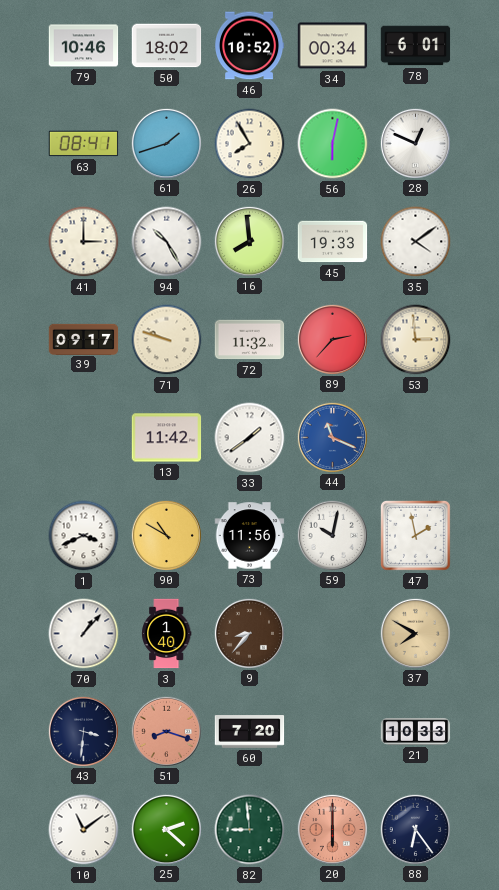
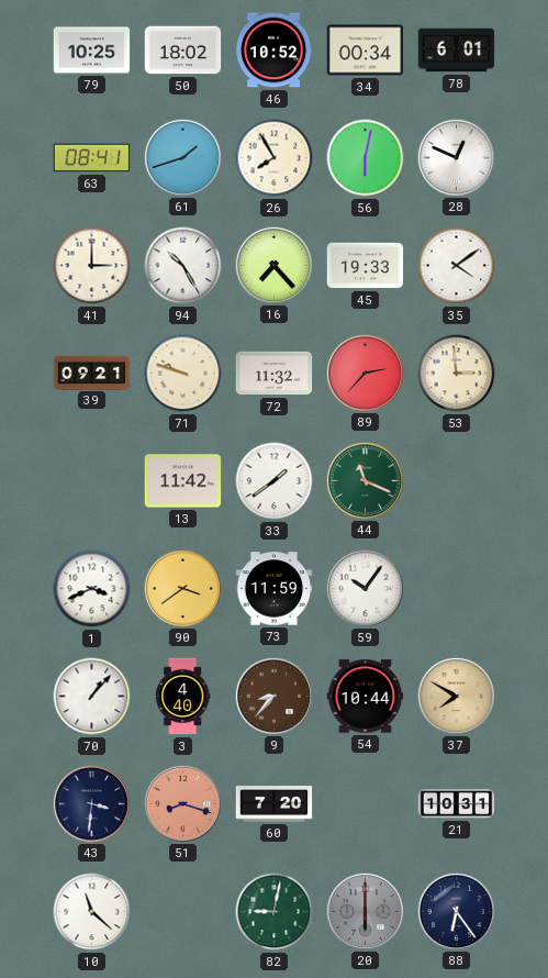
79: 10:46 -> 10:25 (92, 51)
16: 7:59 -> 7:23 (273, 265)
39: 09:17 -> 09:21 (92, 373)
44 dial: blue -> green (365, 480)
90: 10:50 -> 3:39 (182, 588)
73: 11:56 -> 11:59 (275, 589)
59: 10:02 -> 10:06 (365, 588)
47: 1:58 -> none (415, 535)
3: 1:40 -> 4:40 (182, 697)
54: none -> 10:44 (366, 697)
21: 10:33 -> 10:31 (457, 804)
10: 11:09 -> 11:22 (92, 912)
25: 2:22 -> none (166, 829)
82: 8:59 -> 9:02 (275, 912)
20 dial: salmon -> grey (365, 911)
